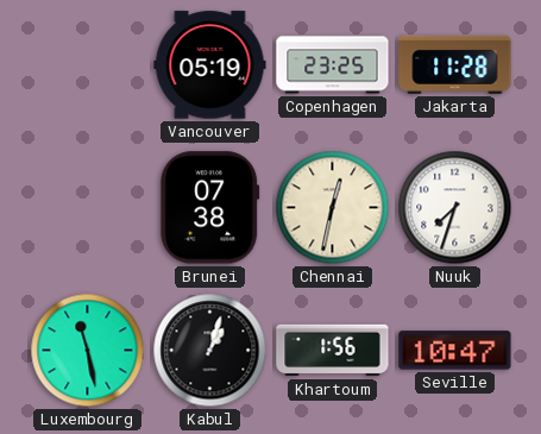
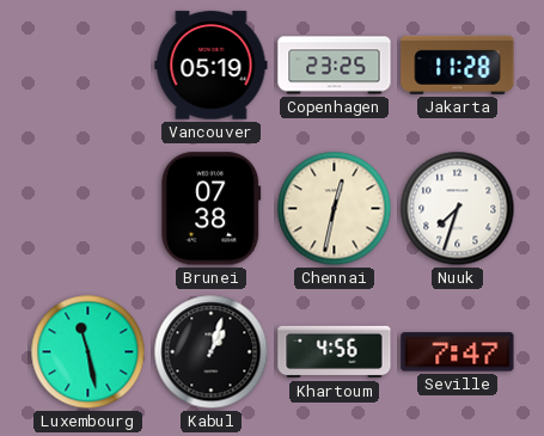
Khartoum: 1:56 -> 4:56 (335, 352)
Seville: 10:47 -> 7:47 (458, 352)
